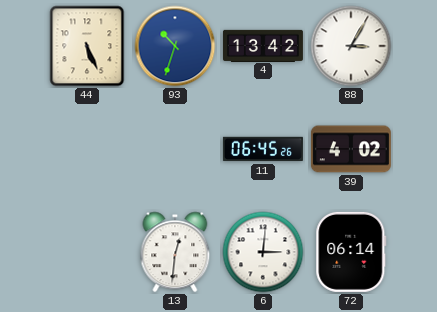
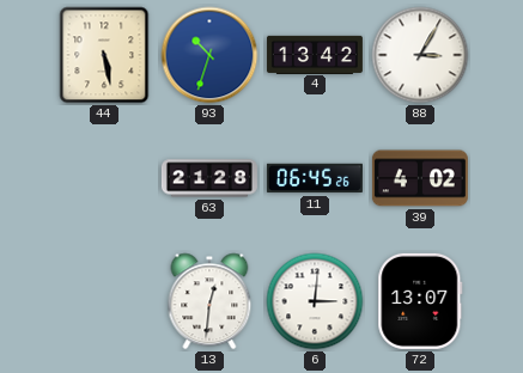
44: 5:26 -> 5:28 (104, 55)
63: none -> 21:28 (209, 178)
72: 06:14 -> 13:07 (420, 301)
